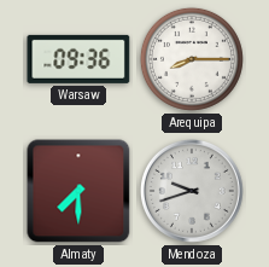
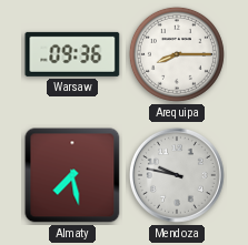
Almaty: 7:30 -> 7:28 (72, 175)
Mendoza: 9:42 -> 9:47 (177, 175)
